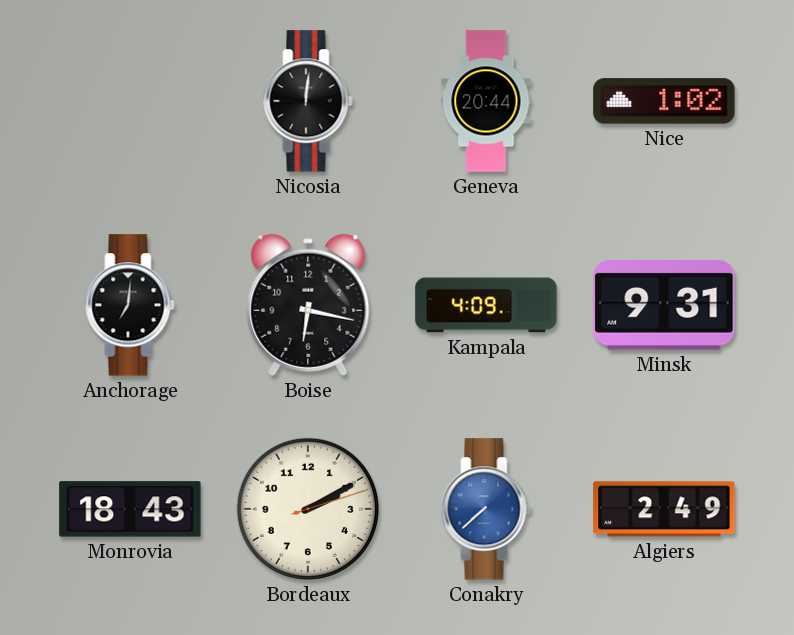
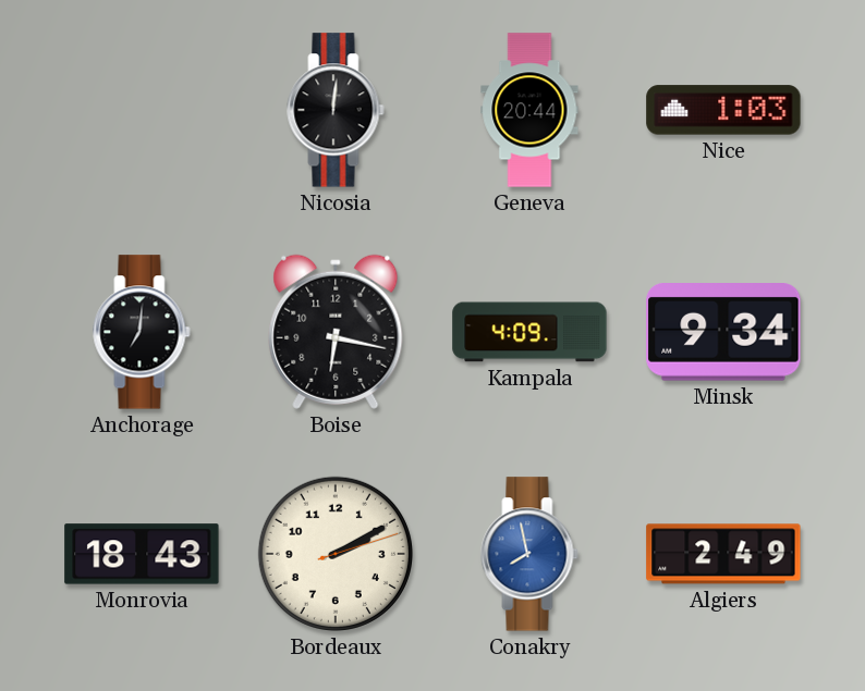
Nice: 1:02 -> 1:03 (723, 110)
Minsk: 9:31 -> 9:34 (723, 333)
Conakry: 7:38 -> 7:58 (529, 554)
